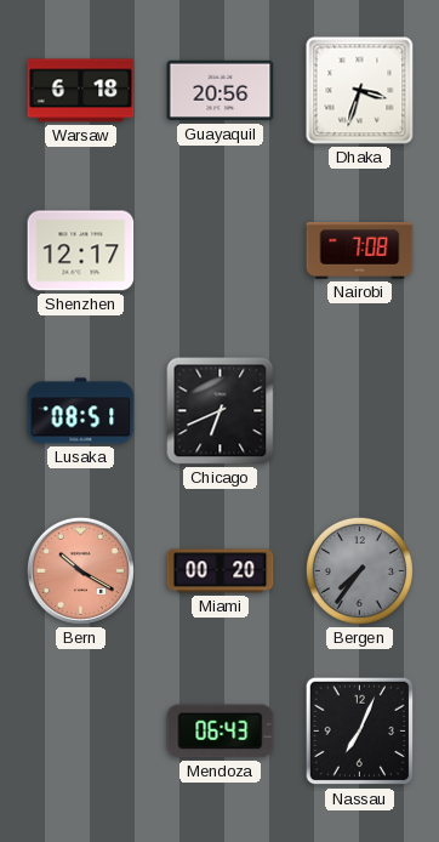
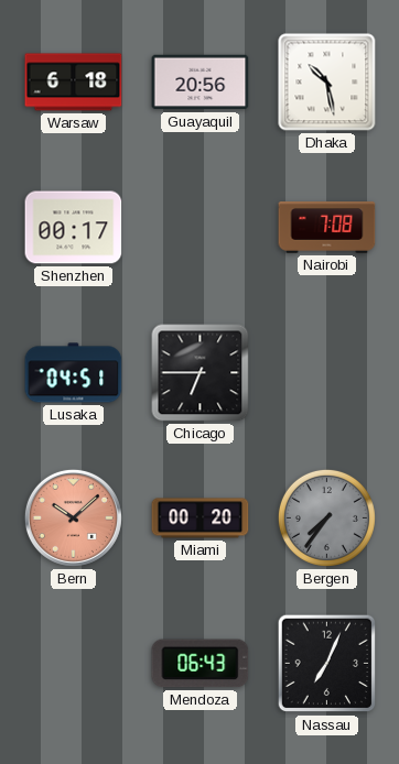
Dhaka: 3:33 -> 10:28 (327, 83)
Shenzhen: 12:17 -> 00:17 (74, 228)
Lusaka: 08:51 -> 04:51 (74, 373)
Chicago: 6:41 -> 6:45 (201, 373)
Bern: 10:20 -> 10:08 (73, 517)
